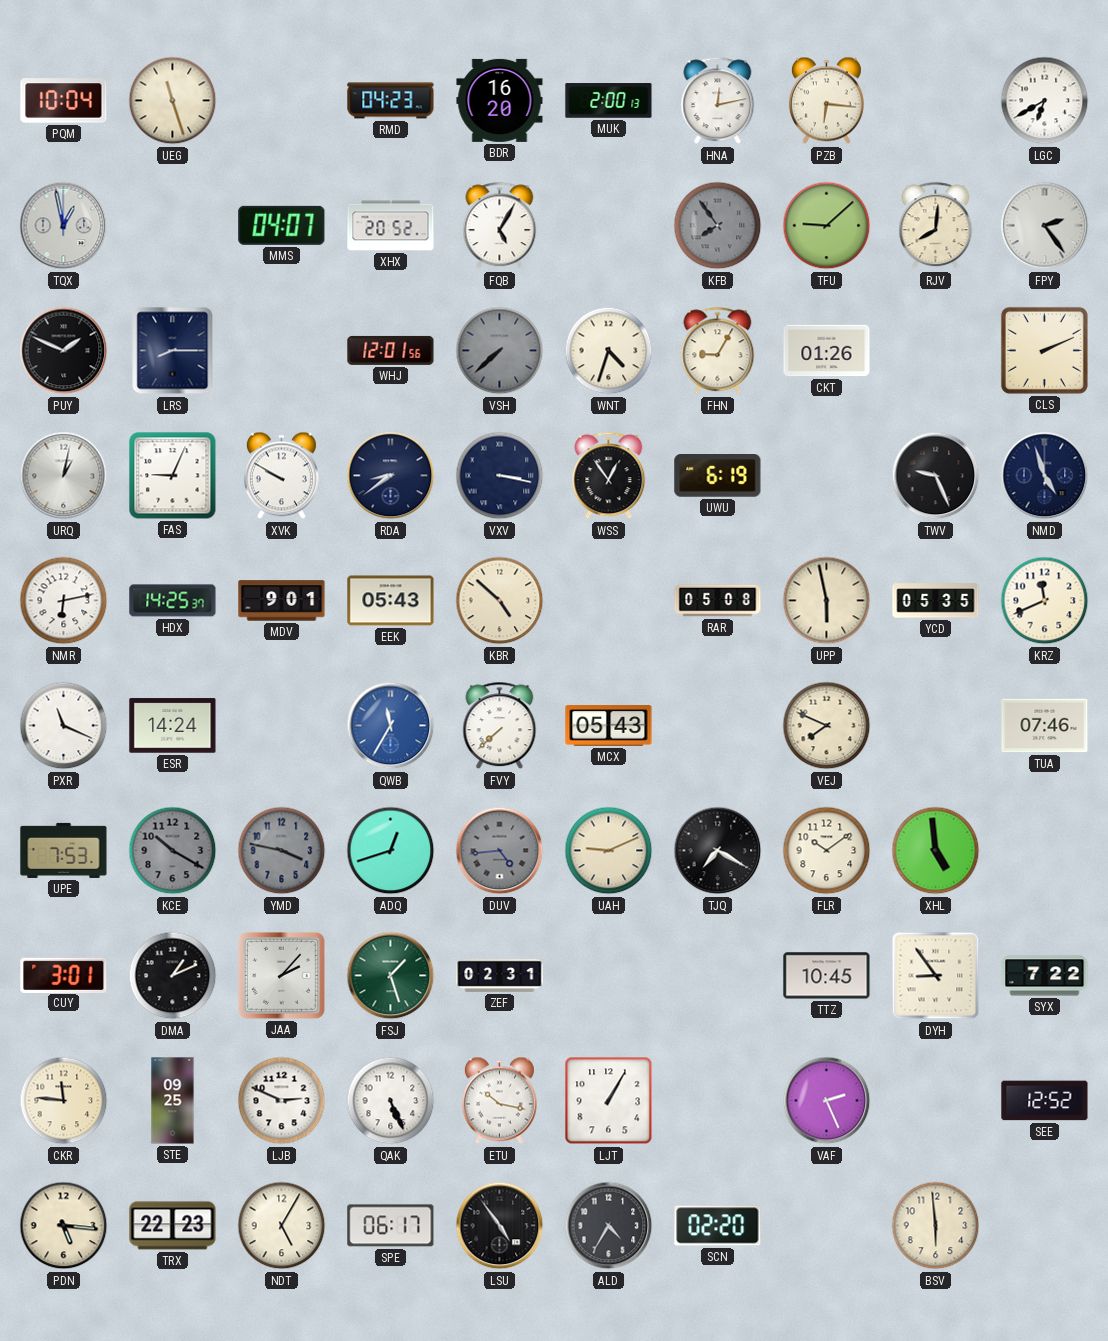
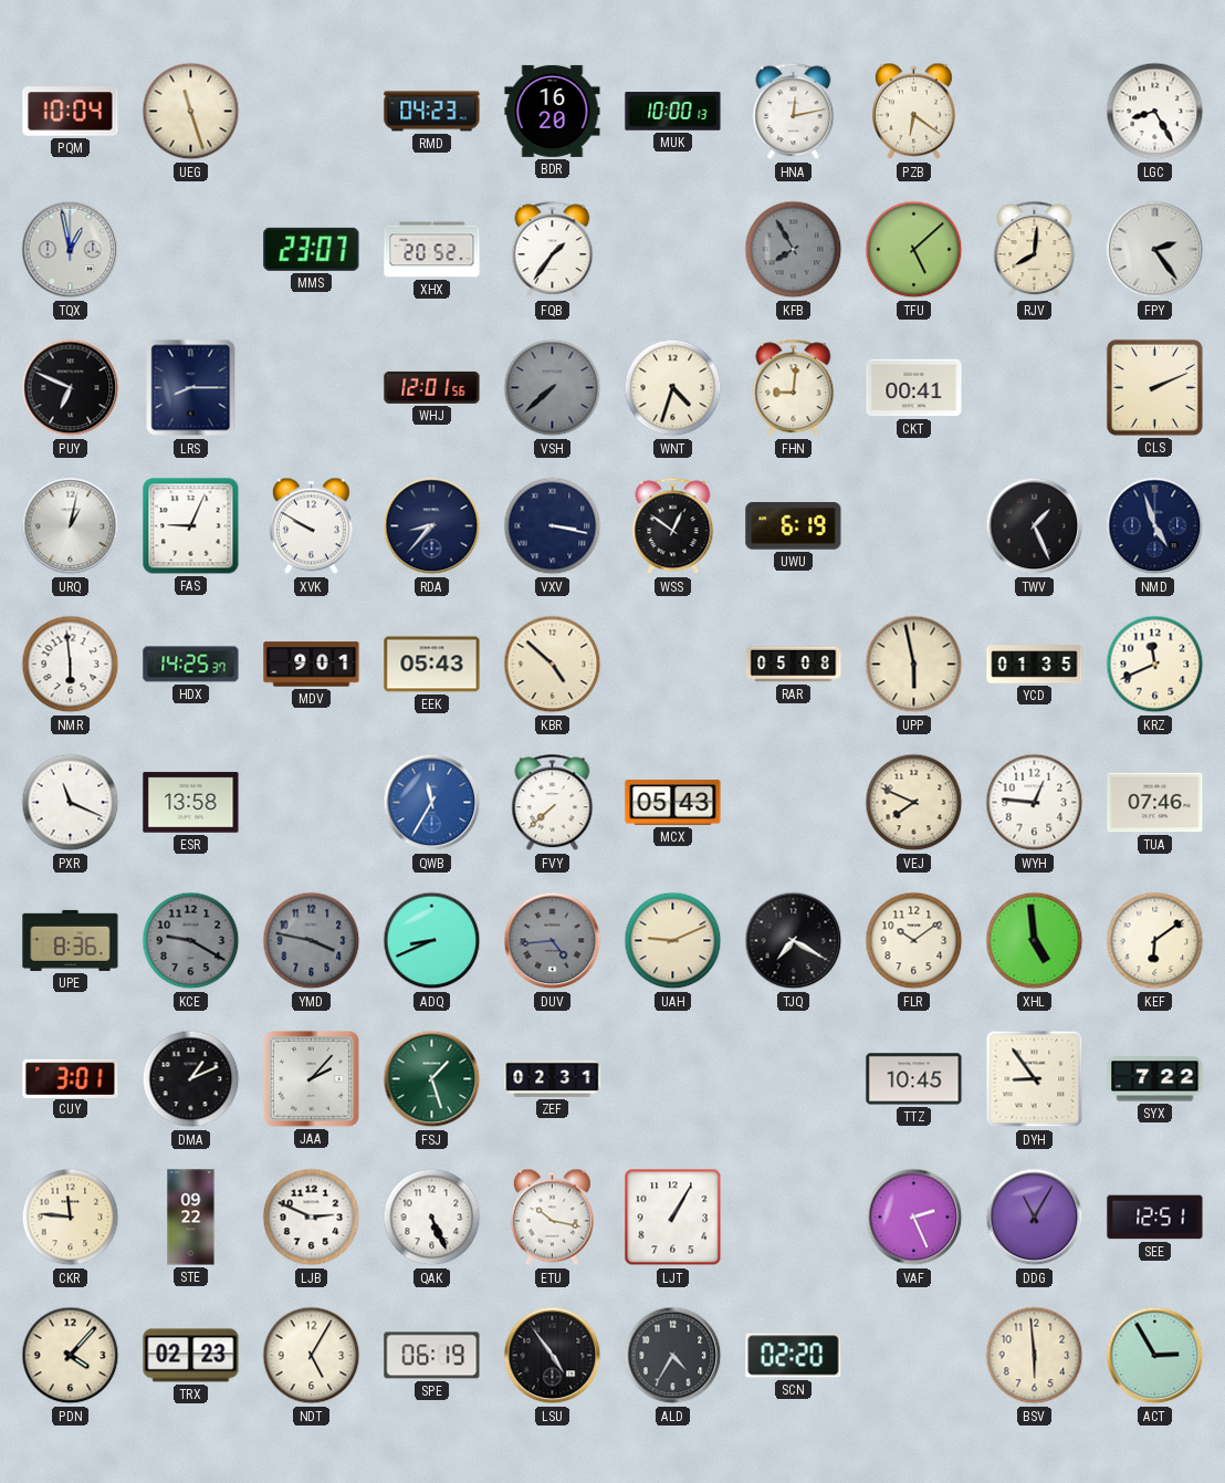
MUK: 2:00 -> 10:00 (673, 112)
PZB: 6:16 -> 6:21 (913, 112)
LGC: 6:40 -> 8:25 (1155, 112)
MMS: 04:07 -> 23:07 (312, 249)
FQB: 5:05 -> 1:36 (553, 250)
KFB: 7:54 -> 7:55 (794, 250)
TFU: 9:08 -> 5:08 (914, 250)
PUY: 1:49 -> 6:49 (71, 388)
FHN: 9:05 -> 9:01 (794, 388)
CKT: 01:26 -> 00:41 (914, 388)
RDA: 8:39 -> 8:37 (432, 526)
WSS: 12:54 -> 12:51 (673, 526)
TWV: 9:26 -> 1:26 (1035, 526)
NMR: 6:13 -> 5:59 (71, 665)
YCD: 05:35 -> 01:35 (1035, 665)
ESR: 14:24 -> 13:58 (191, 803)
WYH: none -> 12:46 (1035, 803)
UPE: 7:53 -> 8:36 (71, 940)
KCE: 10:20 -> 9:20 (191, 941)
ADQ: 12:42 -> 8:41 (432, 941)
KEF: none -> 6:09 (1155, 941)
STE: 09:25 -> 09:22 (191, 1218)
DDG: none -> 11:05 (1035, 1218)
SEE: 12:52 -> 12:51 (1155, 1218)
PDN: 5:16 -> 4:07 (71, 1356)
TRX: 22:23 -> 02:23 (191, 1356)
SPE: 06:17 -> 06:19 (432, 1356)
ACT: none -> 2:55 (1155, 1356)
